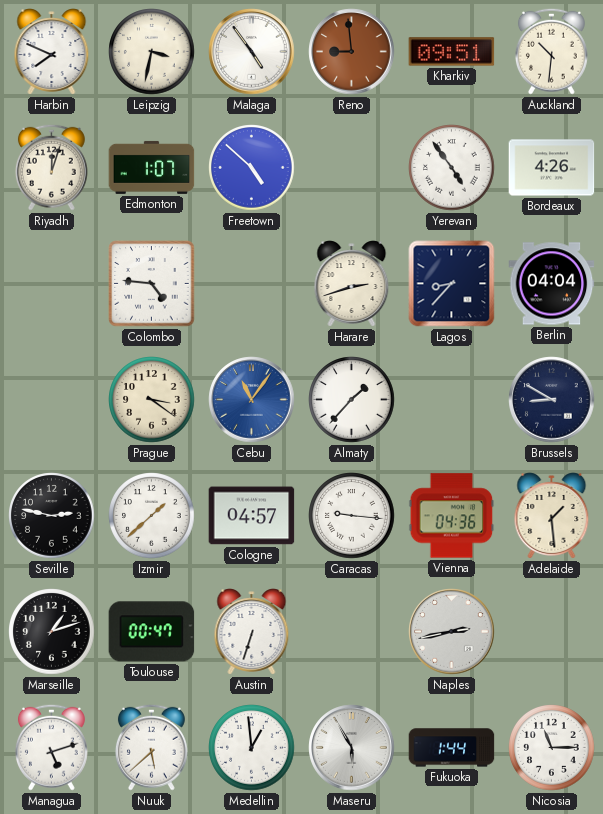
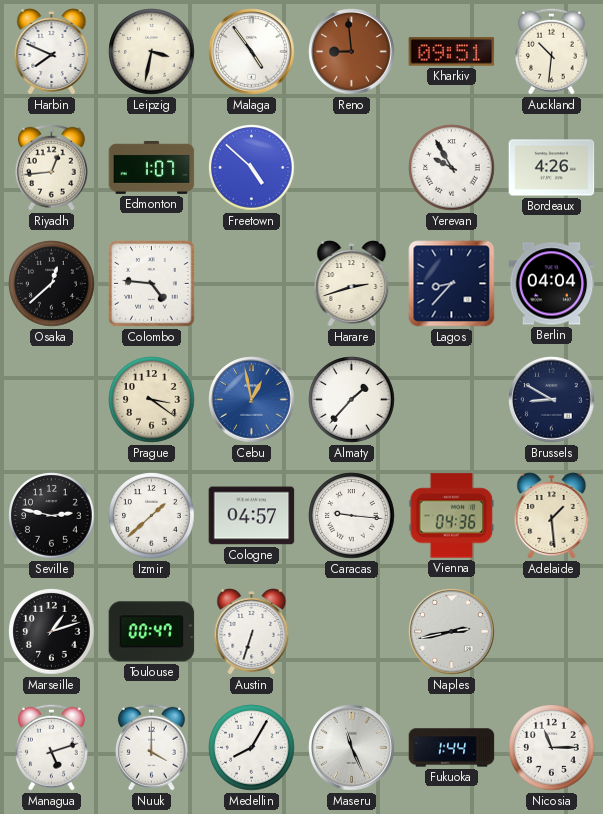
Riyadh: 12:03 -> 12:44 (51, 167)
Yerevan: 4:54 -> 9:55 (452, 168)
Osaka: none -> 12:38 (52, 284)
Cebu: 11:06 -> 12:58 (252, 400)
Nuuk: 5:38 -> 4:00 (151, 747)
Medellin: 12:59 -> 8:05 (252, 748)
Maseru: 5:55 -> 11:26 (352, 748)
